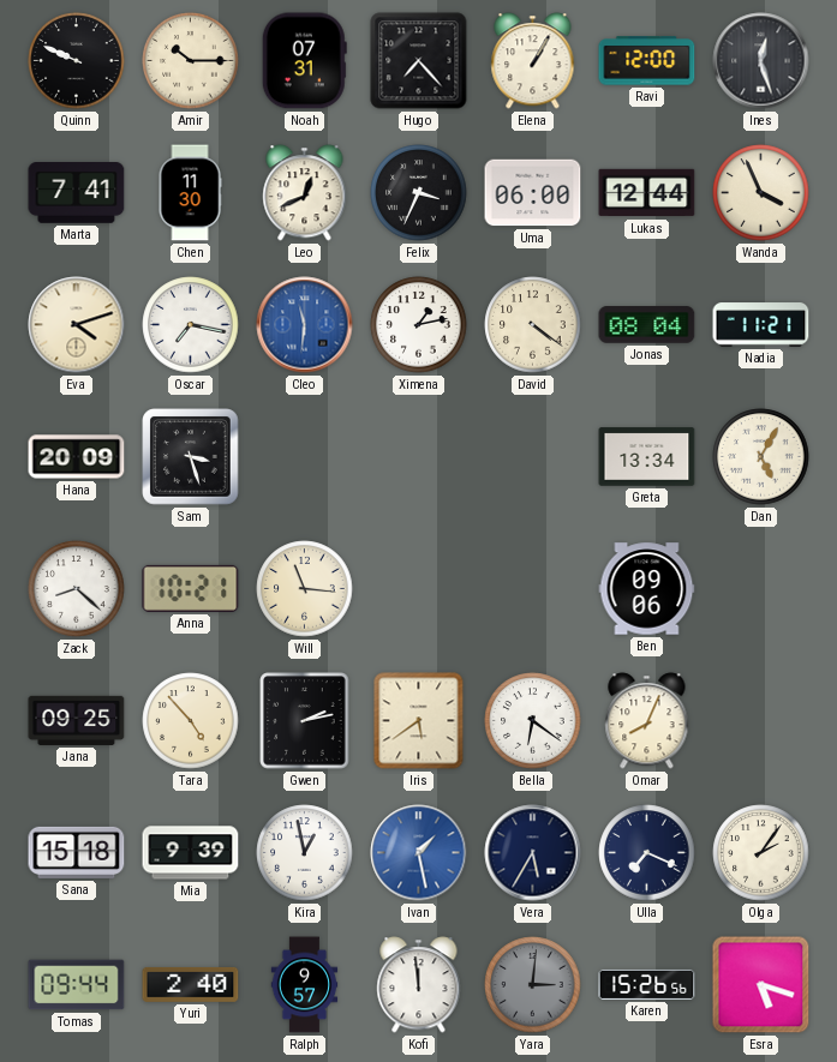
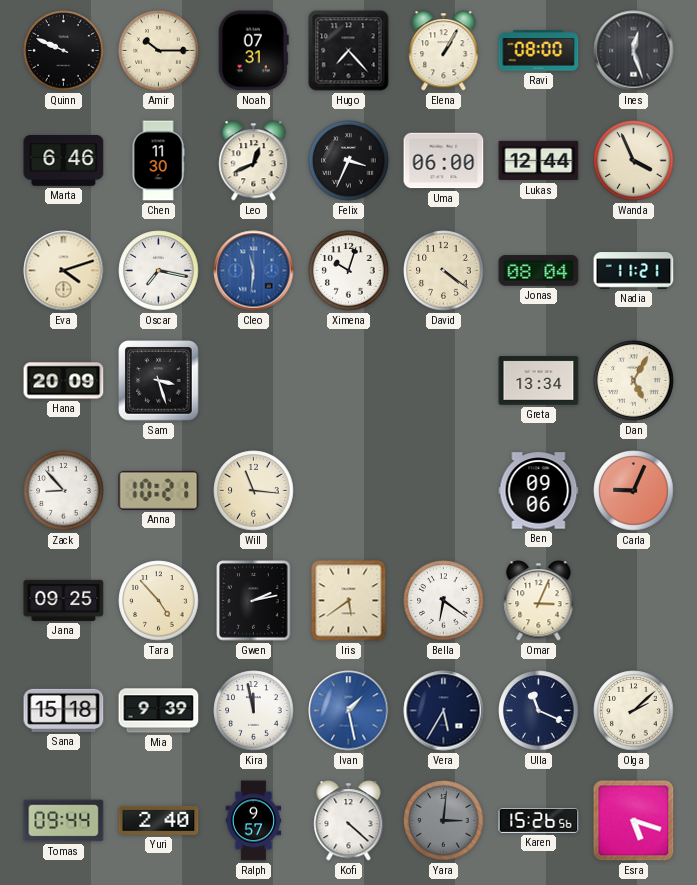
Ravi: 12:00 -> 08:00 (539, 51)
Marta: 7:41 -> 6:46 (64, 161)
Ximena: 1:13 -> 10:03 (349, 271)
Zack: 8:22 -> 8:53 (64, 491)
Carla: none -> 9:04 (634, 491)
Omar: 8:04 -> 3:04 (539, 601)
Kira: 12:58 -> 11:58 (254, 711)
Ulla: 7:19 -> 11:19 (539, 711)
Olga: 2:06 -> 2:08 (634, 711)
Kofi: 11:59 -> 4:22 (349, 821)
